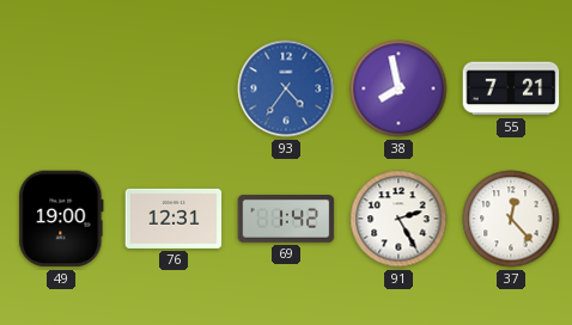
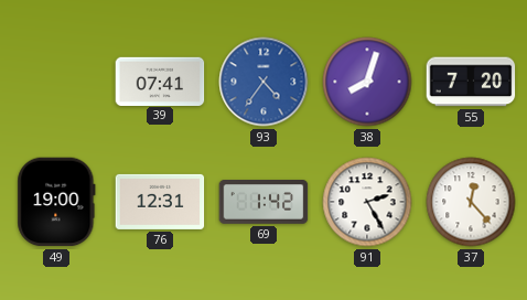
39: none -> 07:41 (160, 81)
38: 7:58 -> 8:03 (367, 82)
55: 7:21 -> 7:20 (471, 82)
